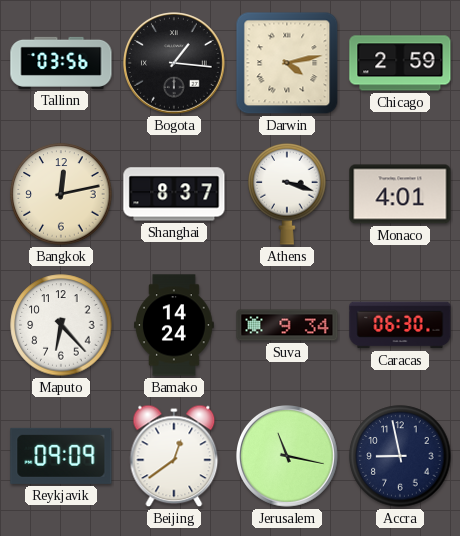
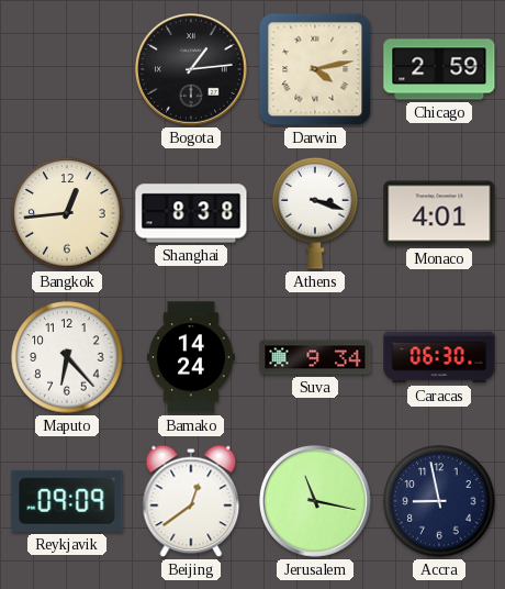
Tallinn: 03:56 -> none (61, 63)
Bogota: 1:16 -> 1:14 (192, 70)
Bangkok: 12:13 -> 12:44 (67, 213)
Shanghai: 8:37 -> 8:38 (191, 213)
